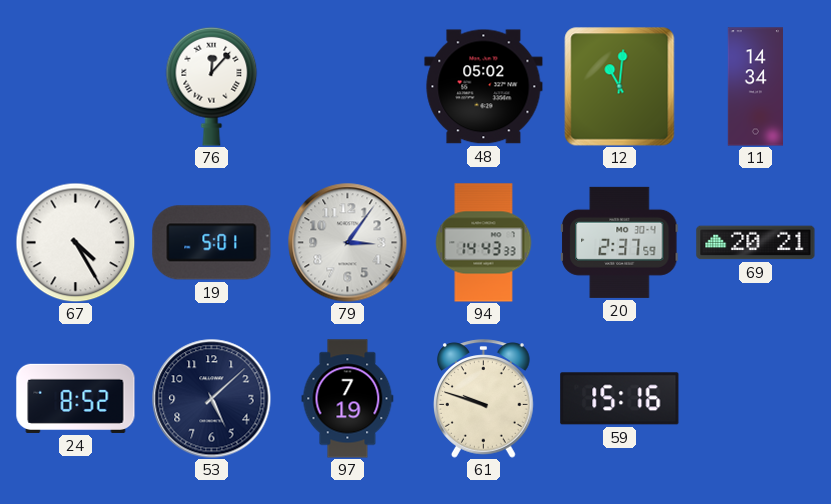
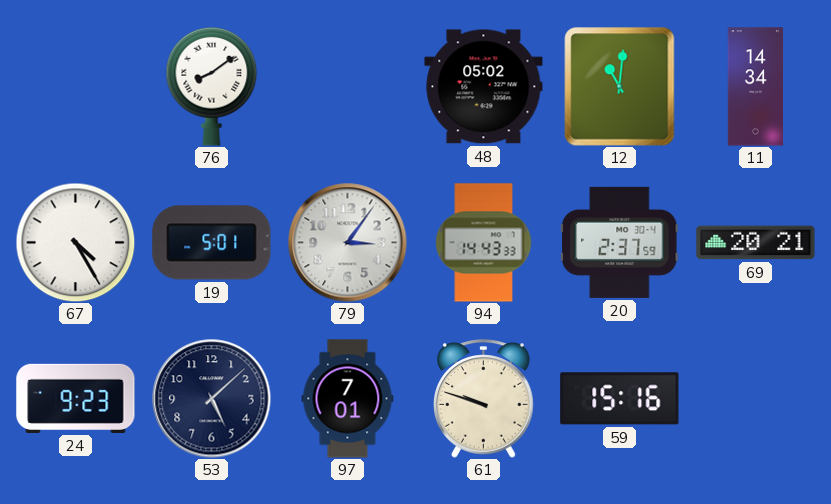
76: 12:07 -> 8:09 (212, 86)
24: 8:52 -> 9:23 (76, 398)
97: 7:19 -> 7:01 (348, 399)
